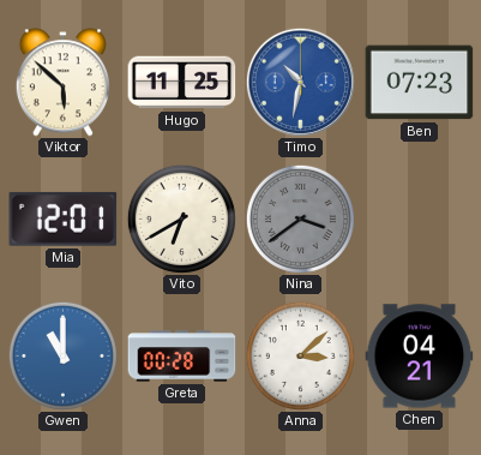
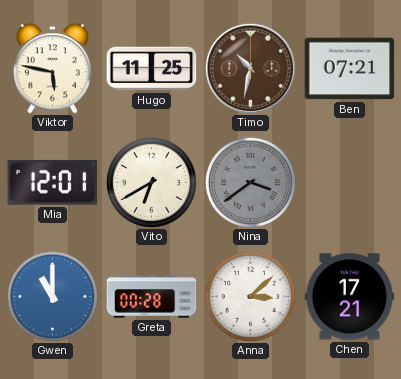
Viktor: 5:52 -> 5:47 (52, 69)
Timo dial: blue -> brown (250, 68)
Ben: 07:23 -> 07:21 (350, 69)
Chen: 04:21 -> 17:21 (350, 297)
